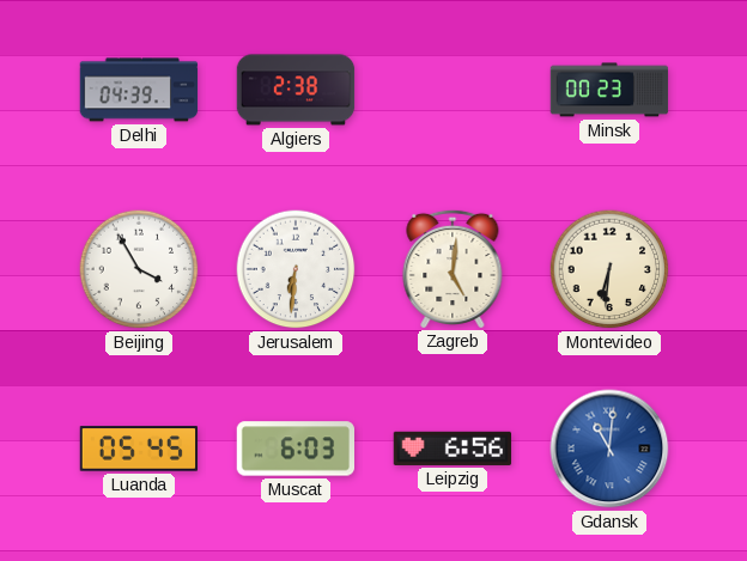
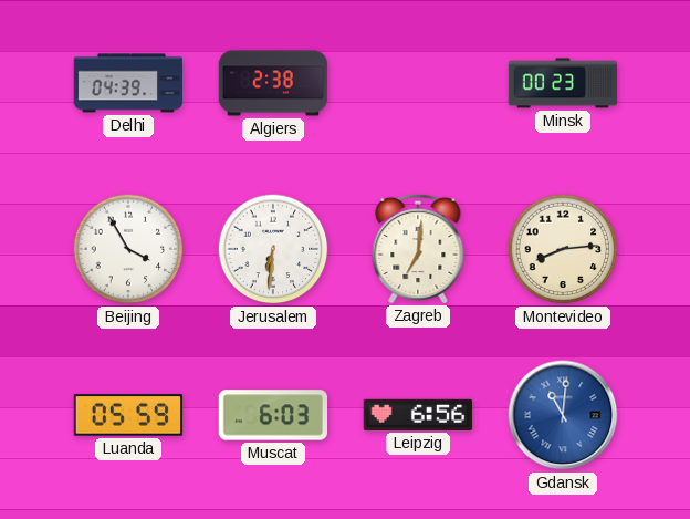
Zagreb: 5:01 -> 7:01 (418, 248)
Montevideo: 6:31 -> 8:14 (563, 249)
Luanda: 05:45 -> 05:59 (128, 415)
